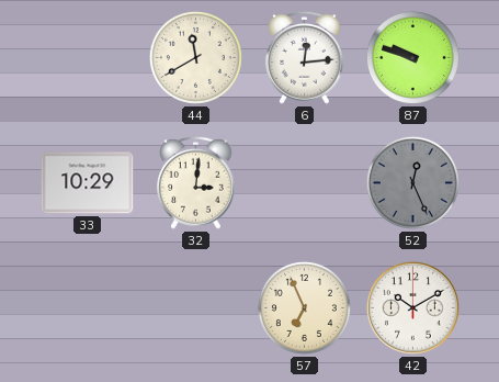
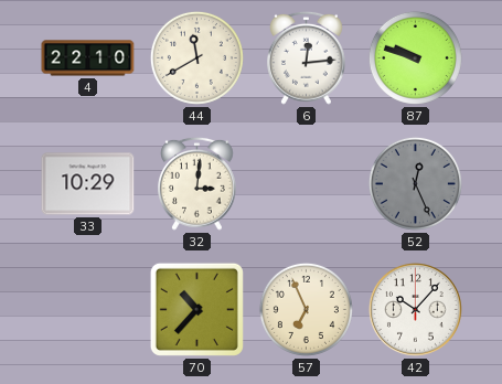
4: none -> 22:10 (88, 58)
70: none -> 10:37 (196, 309)
42: 10:10 -> 10:07 (415, 309)
